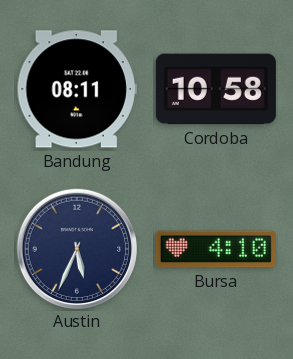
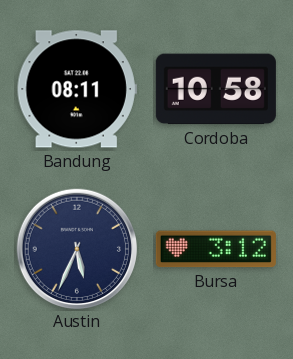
Bursa: 4:10 -> 3:12 (216, 249)
